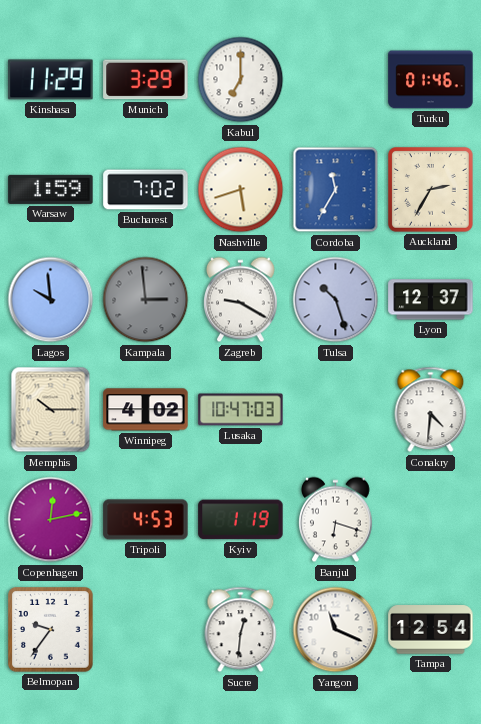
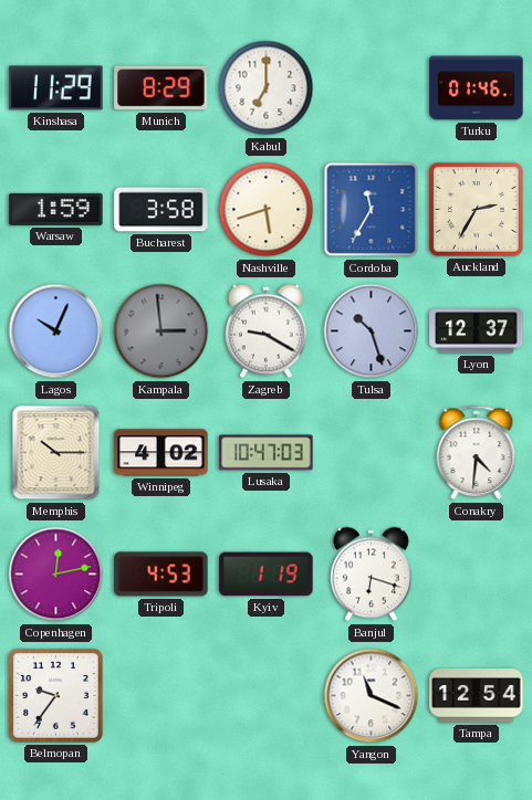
Munich: 3:29 -> 8:29 (161, 88)
Bucharest: 7:02 -> 3:58 (161, 210)
Lagos: 9:59 -> 10:04 (56, 331)
Sucre: 12:31 -> none (241, 630)
